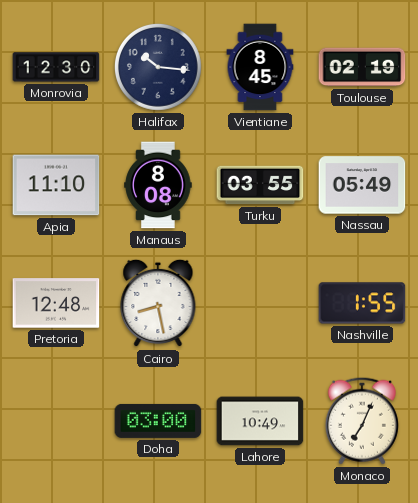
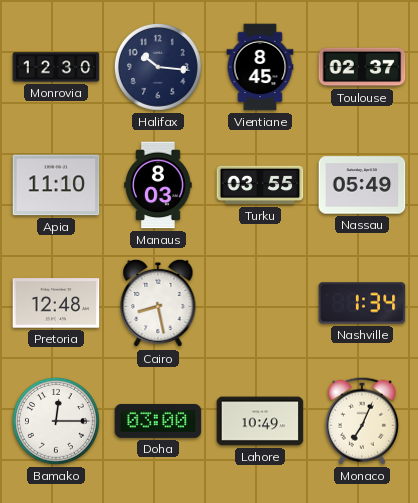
Toulouse: 02:19 -> 02:37 (362, 67)
Manaus: 8:08 -> 8:03 (158, 185)
Nashville: 1:55 -> 1:34 (362, 303)
Bamako: none -> 12:15 (56, 421)
